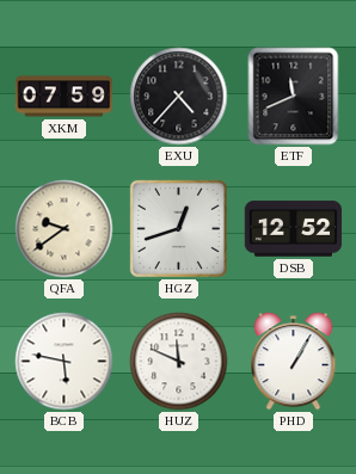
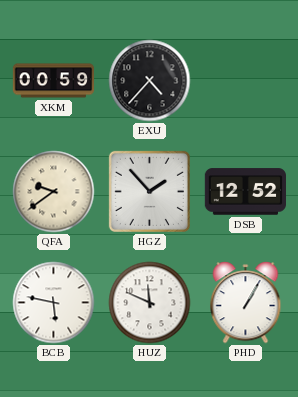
XKM: 07:59 -> 00:59 (54, 81)
ETF: 11:41 -> none (294, 97)
HGZ: 12:42 -> 1:53 (149, 191)
